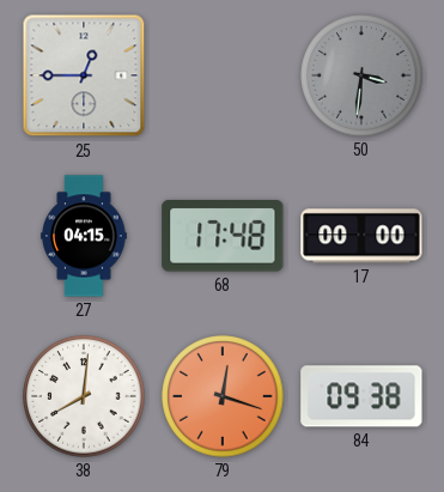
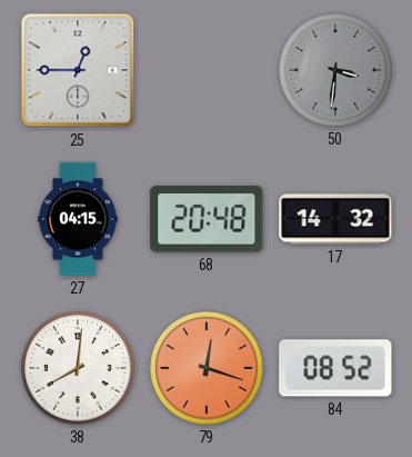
68: 17:48 -> 20:48 (207, 220)
17: 00:00 -> 14:32 (335, 219)
84: 09:38 -> 08:52 (335, 368)
